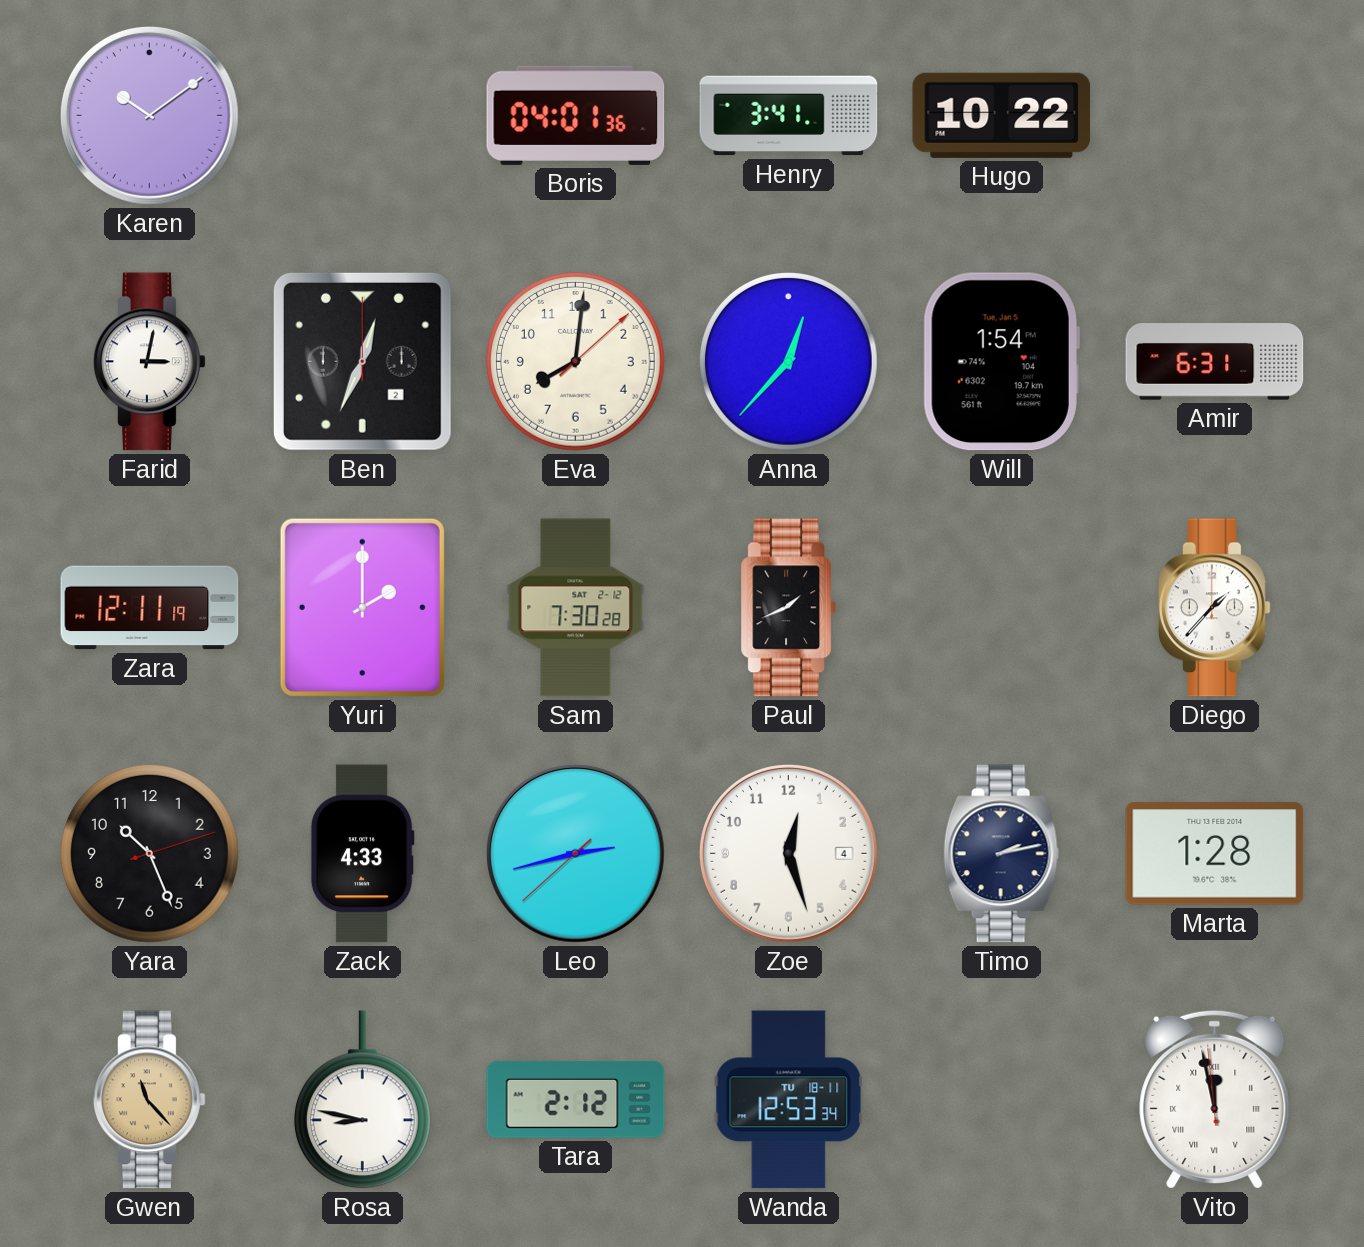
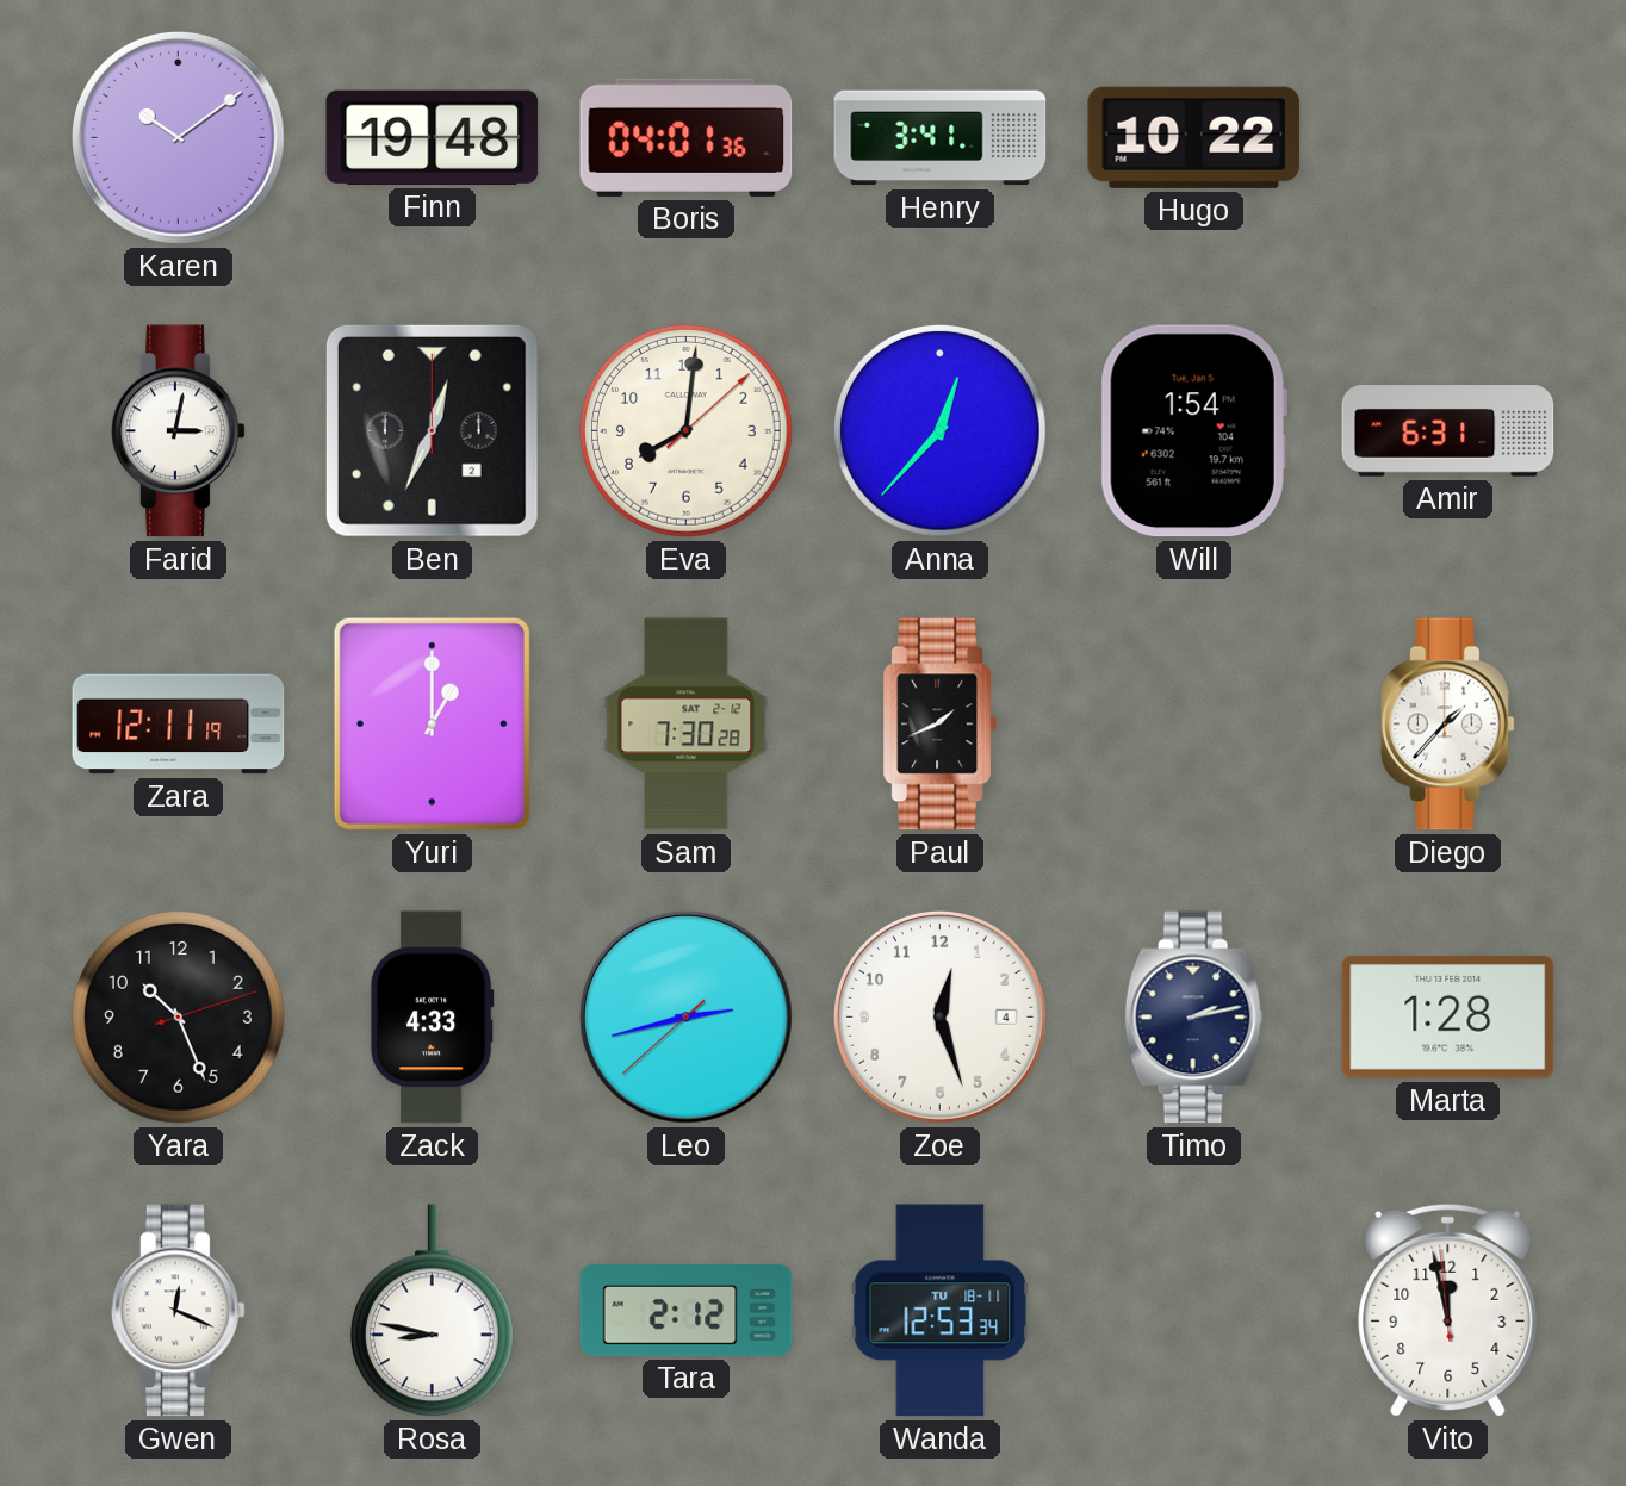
Finn: none -> 19:48 (433, 137)
Yuri: 2:00 -> 1:00 (432, 723)
Gwen: 11:23 -> 12:19 (179, 1311)
Gwen dial: champagne -> white (179, 1311)
Vito numerals: Roman -> Arabic (1448, 1310)
